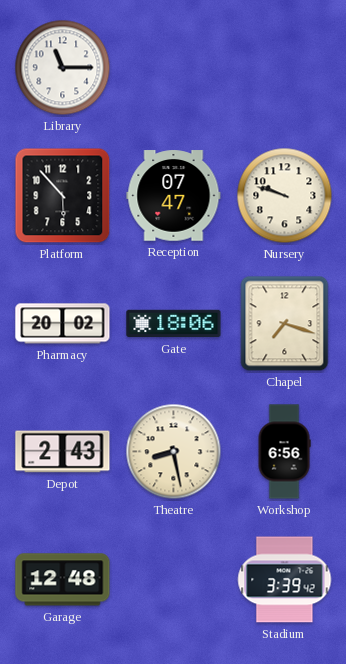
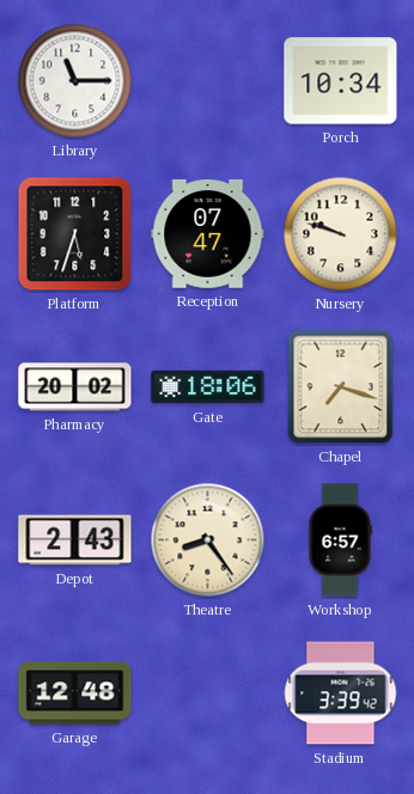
Porch: none -> 10:34 (341, 81)
Platform: 5:53 -> 5:33 (75, 234)
Theatre: 8:28 -> 8:24 (208, 540)
Workshop: 6:56 -> 6:57 (340, 540)
